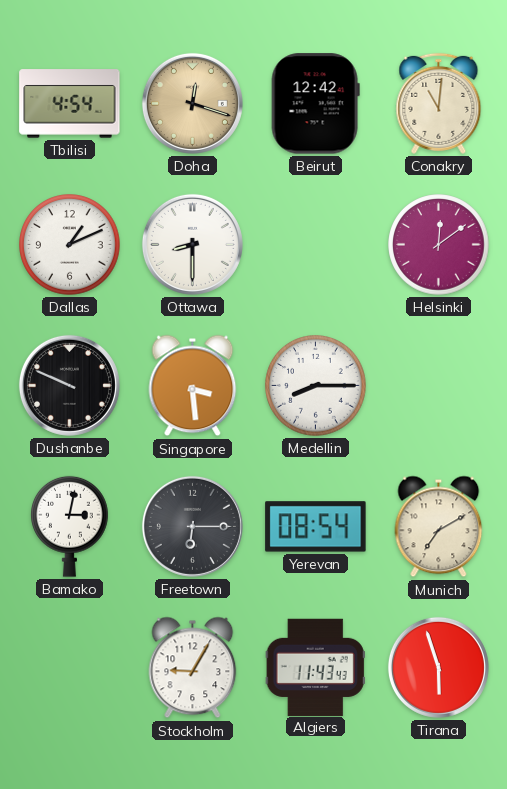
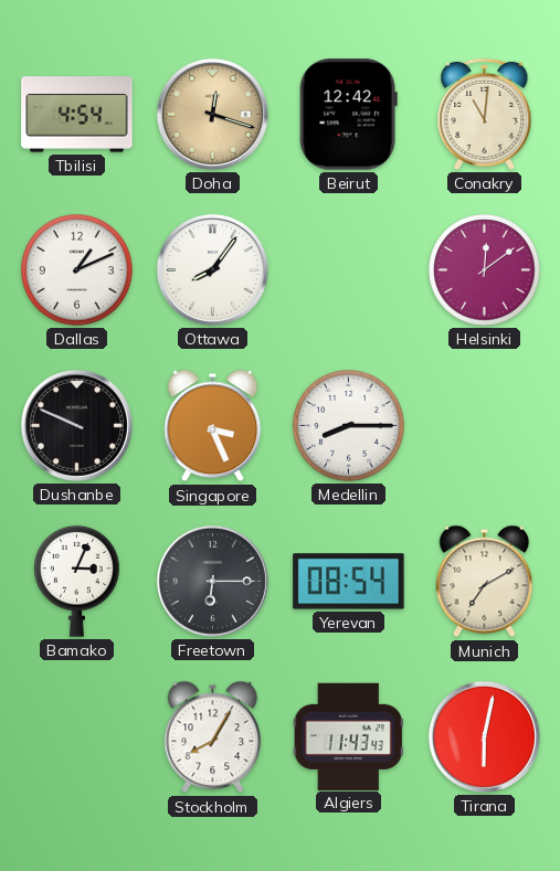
Ottawa: 8:30 -> 8:06 (212, 269)
Singapore: 3:29 -> 3:26 (213, 426)
Bamako: 3:02 -> 3:04 (77, 581)
Stockholm: 9:05 -> 8:05 (213, 737)
Tirana: 5:57 -> 6:02 (484, 736)
